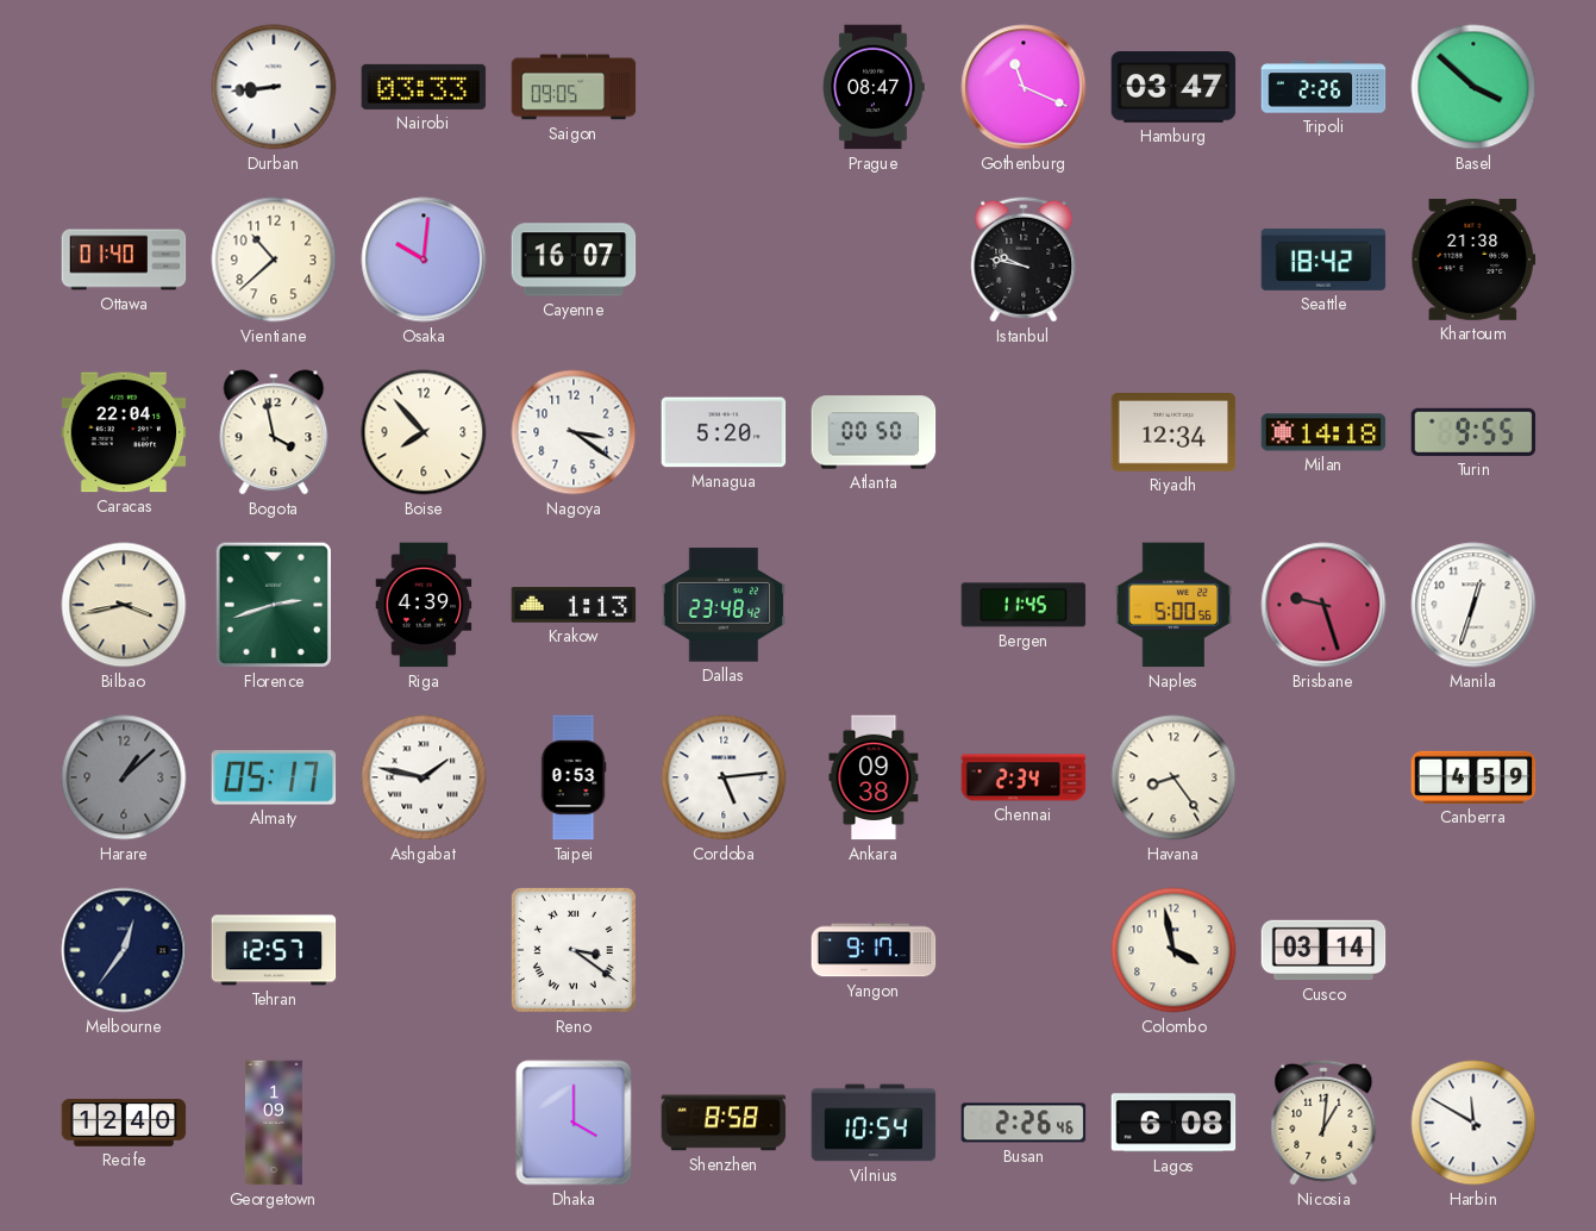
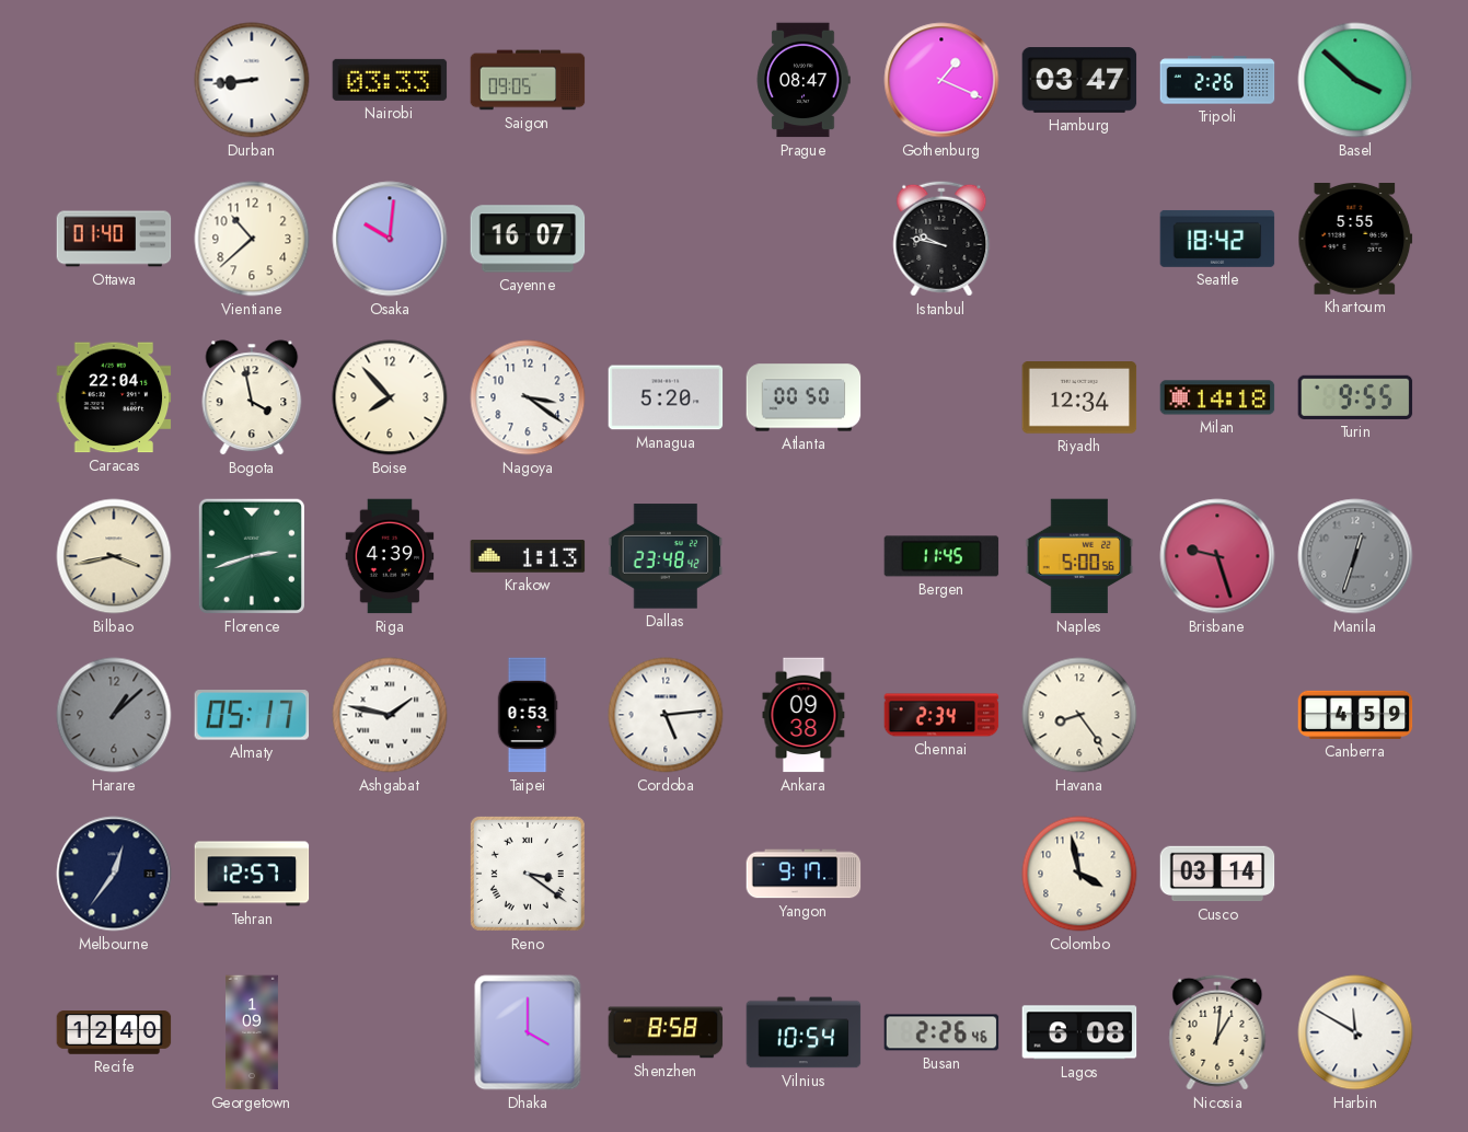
Gothenburg: 11:19 -> 1:19 (941, 80)
Khartoum: 21:38 -> 5:55 (1355, 240)
Manila dial: white -> grey (1355, 556)
